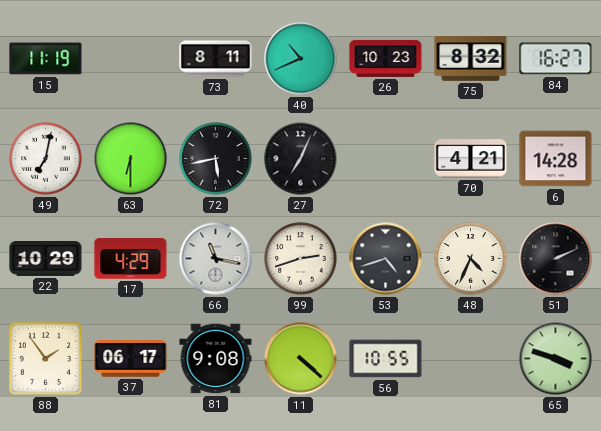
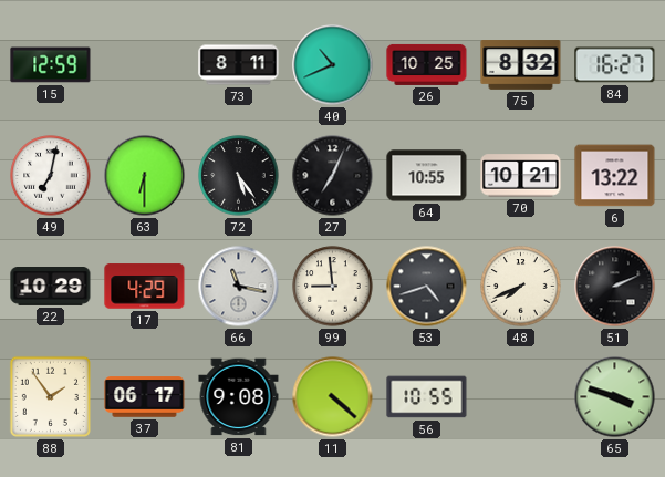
15: 11:19 -> 12:59 (51, 65)
26: 10:23 -> 10:25 (427, 64)
72: 5:43 -> 5:24 (239, 176)
64: none -> 10:55 (427, 176)
70: 4:21 -> 10:21 (521, 176)
6: 14:28 -> 13:22 (615, 176)
99: 2:42 -> 8:59 (333, 287)
48: 4:34 -> 7:41 (521, 287)
